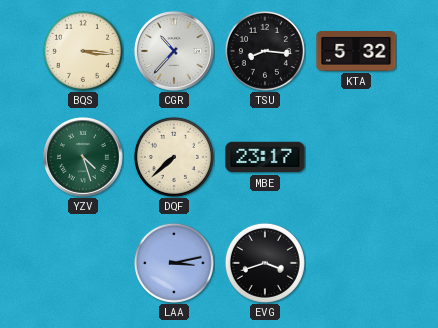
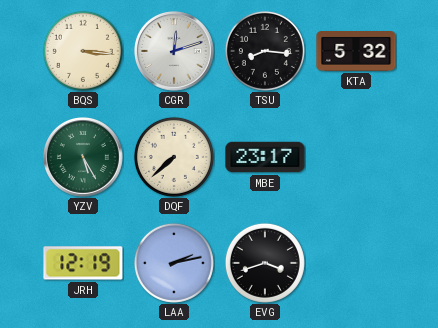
CGR: 10:37 -> 12:12 (175, 52)
YZV: 4:27 -> 5:25 (84, 158)
JRH: none -> 12:19 (83, 263)
LAA: 3:13 -> 2:13 (174, 263)
